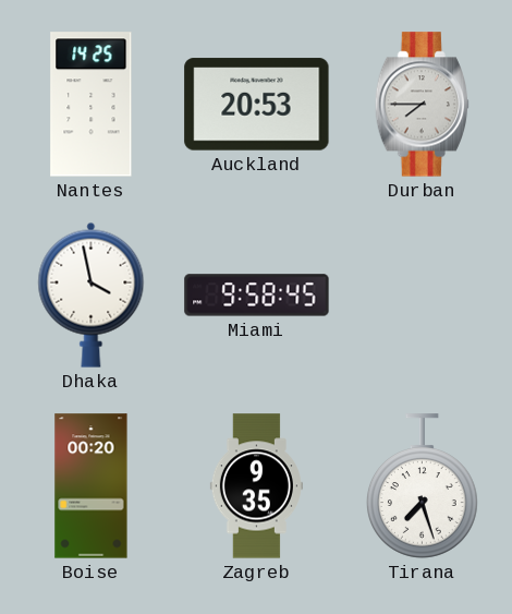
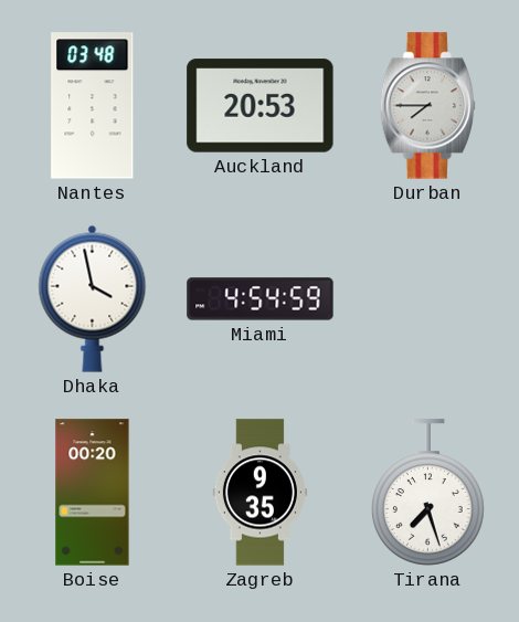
Nantes: 14:25 -> 03:48 (93, 106)
Miami: 9:58 -> 4:54 (261, 299)
